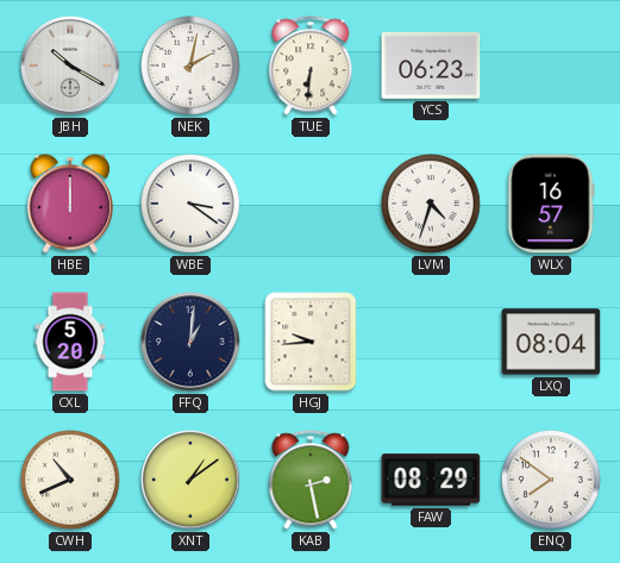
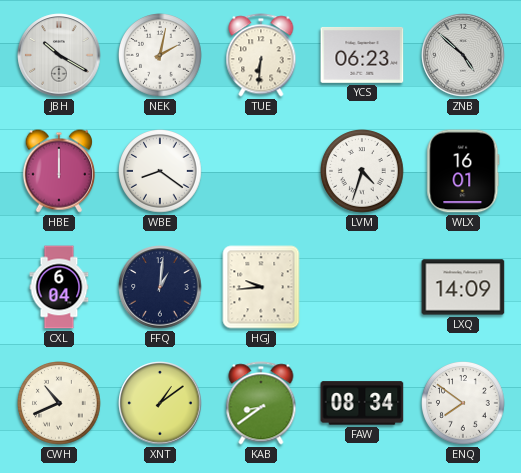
ZNB: none -> 4:52 (463, 55)
WBE: 3:21 -> 8:21 (160, 171)
WLX: 16:57 -> 16:01 (463, 171)
CXL: 5:20 -> 6:04 (59, 287)
LXQ: 08:04 -> 14:09 (463, 287)
KAB: 2:28 -> 8:39 (261, 403)
FAW: 08:29 -> 08:34 (362, 403)
